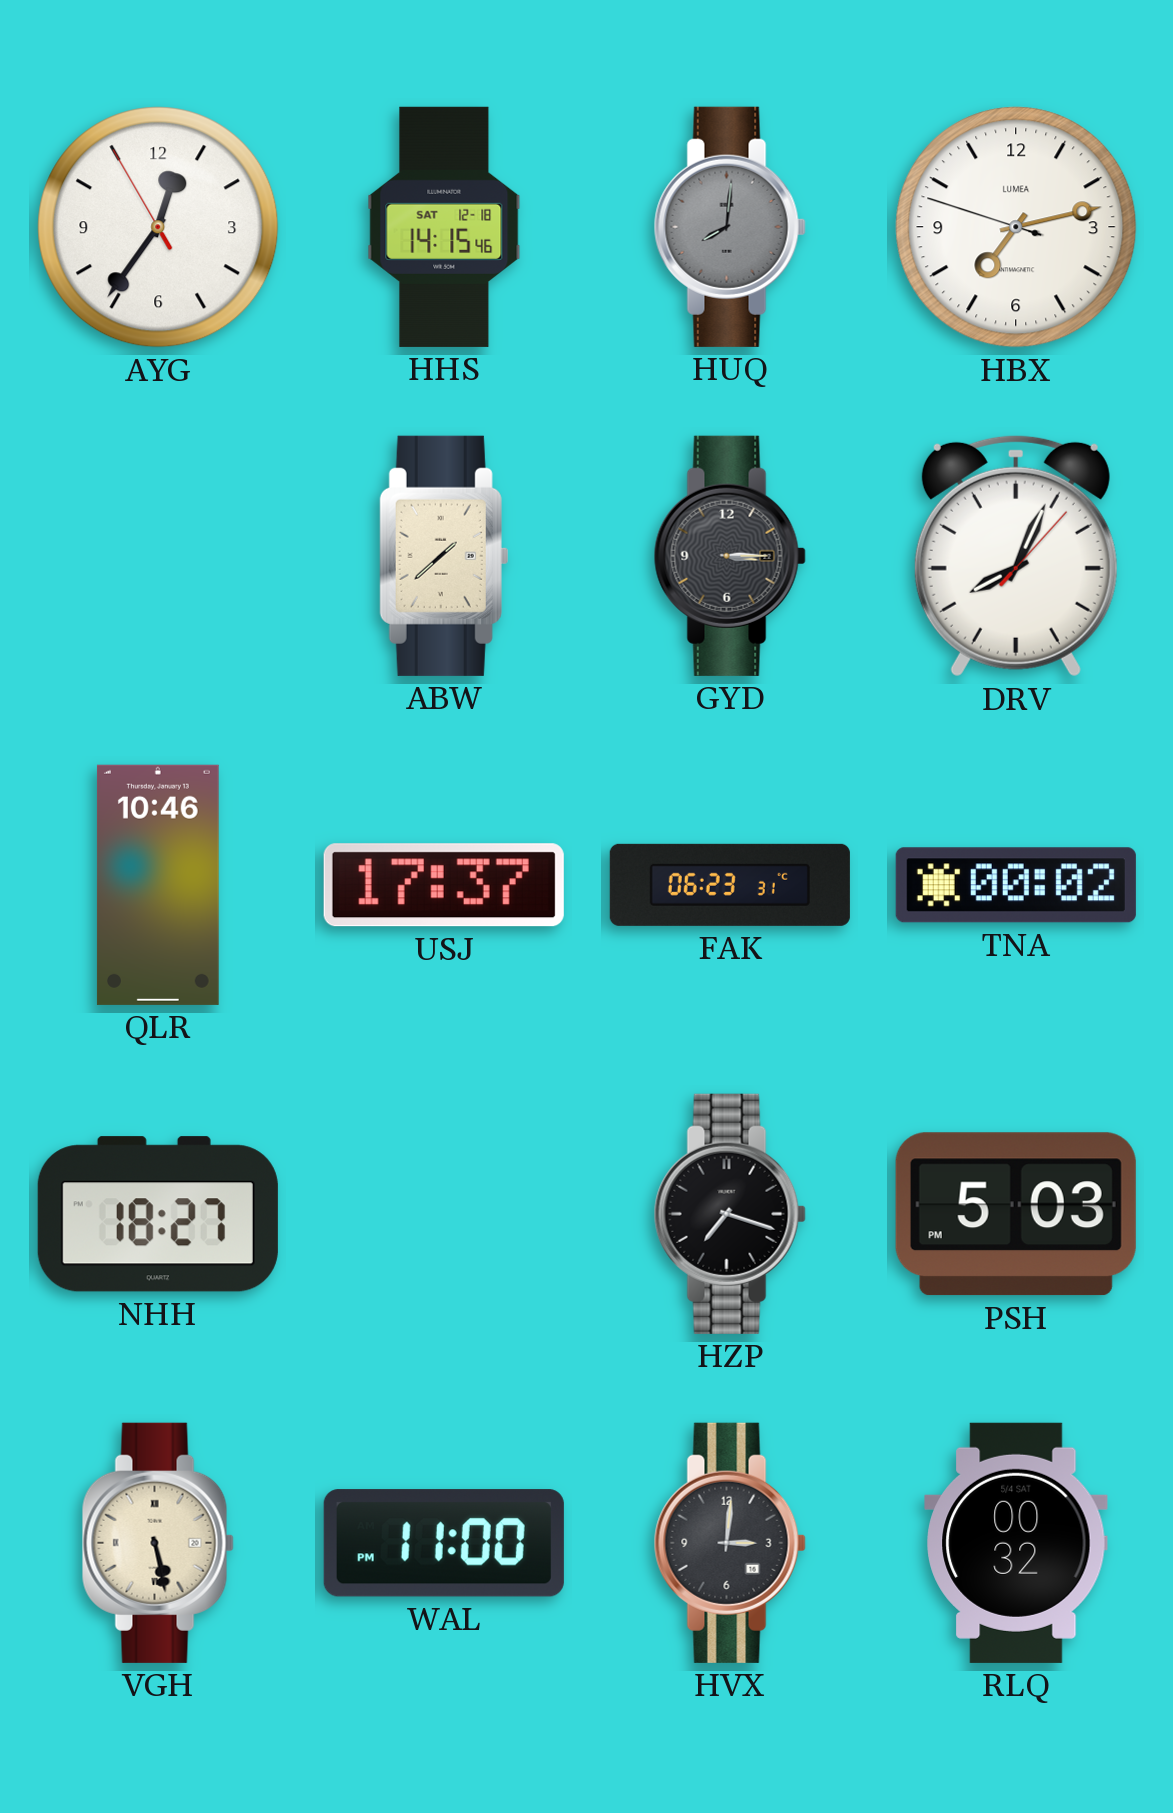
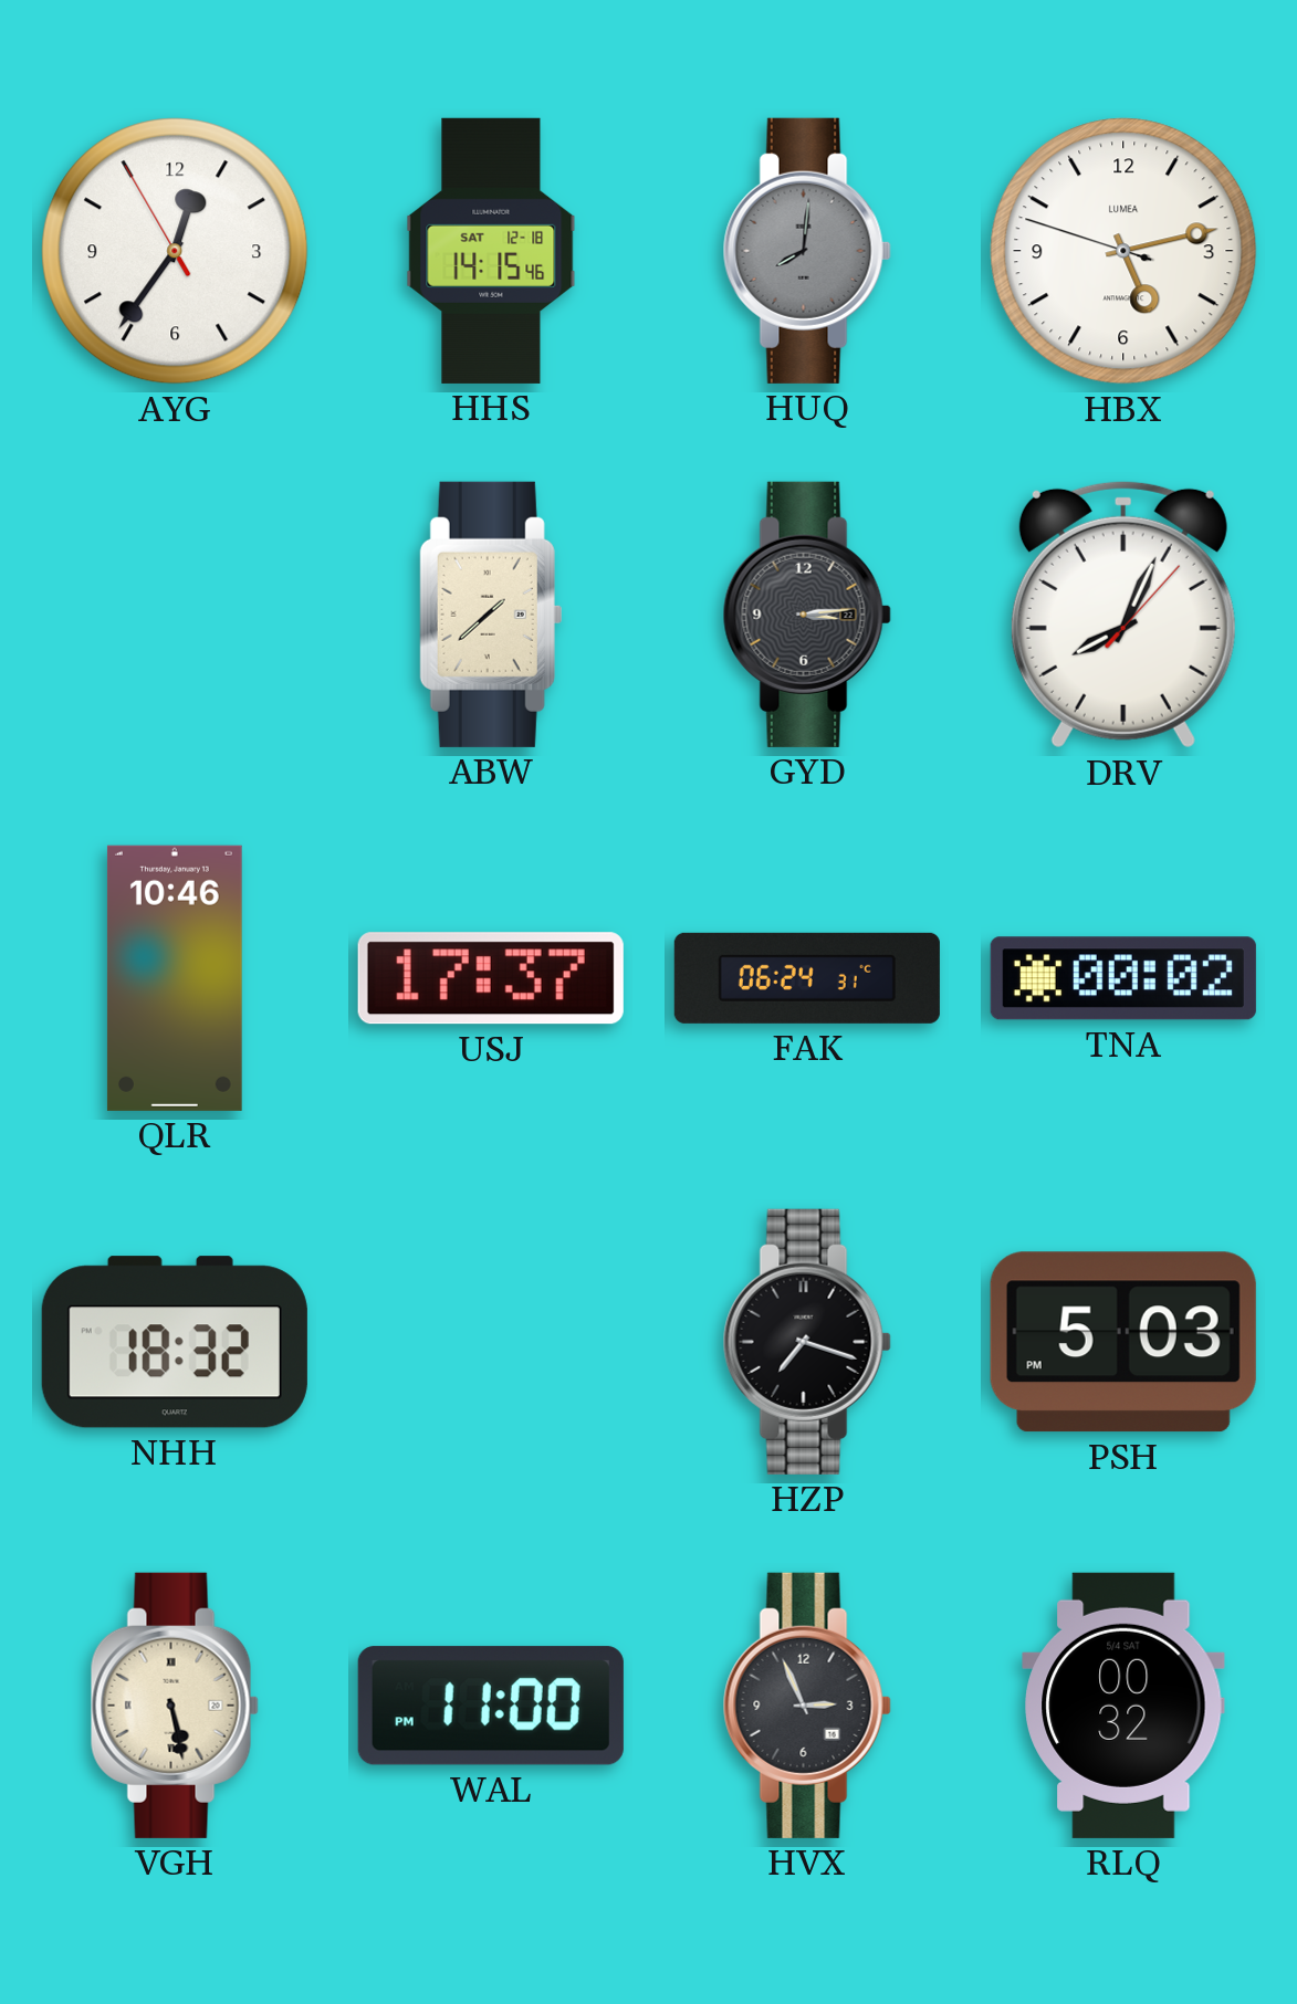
HBX: 7:12 -> 5:12 (1123, 251)
GYD: 3:15 -> 3:14 (807, 615)
FAK: 06:23 -> 06:24 (807, 978)
NHH: 18:27 -> 18:32 (175, 1342)
HVX: 3:01 -> 2:56 (807, 1706)
